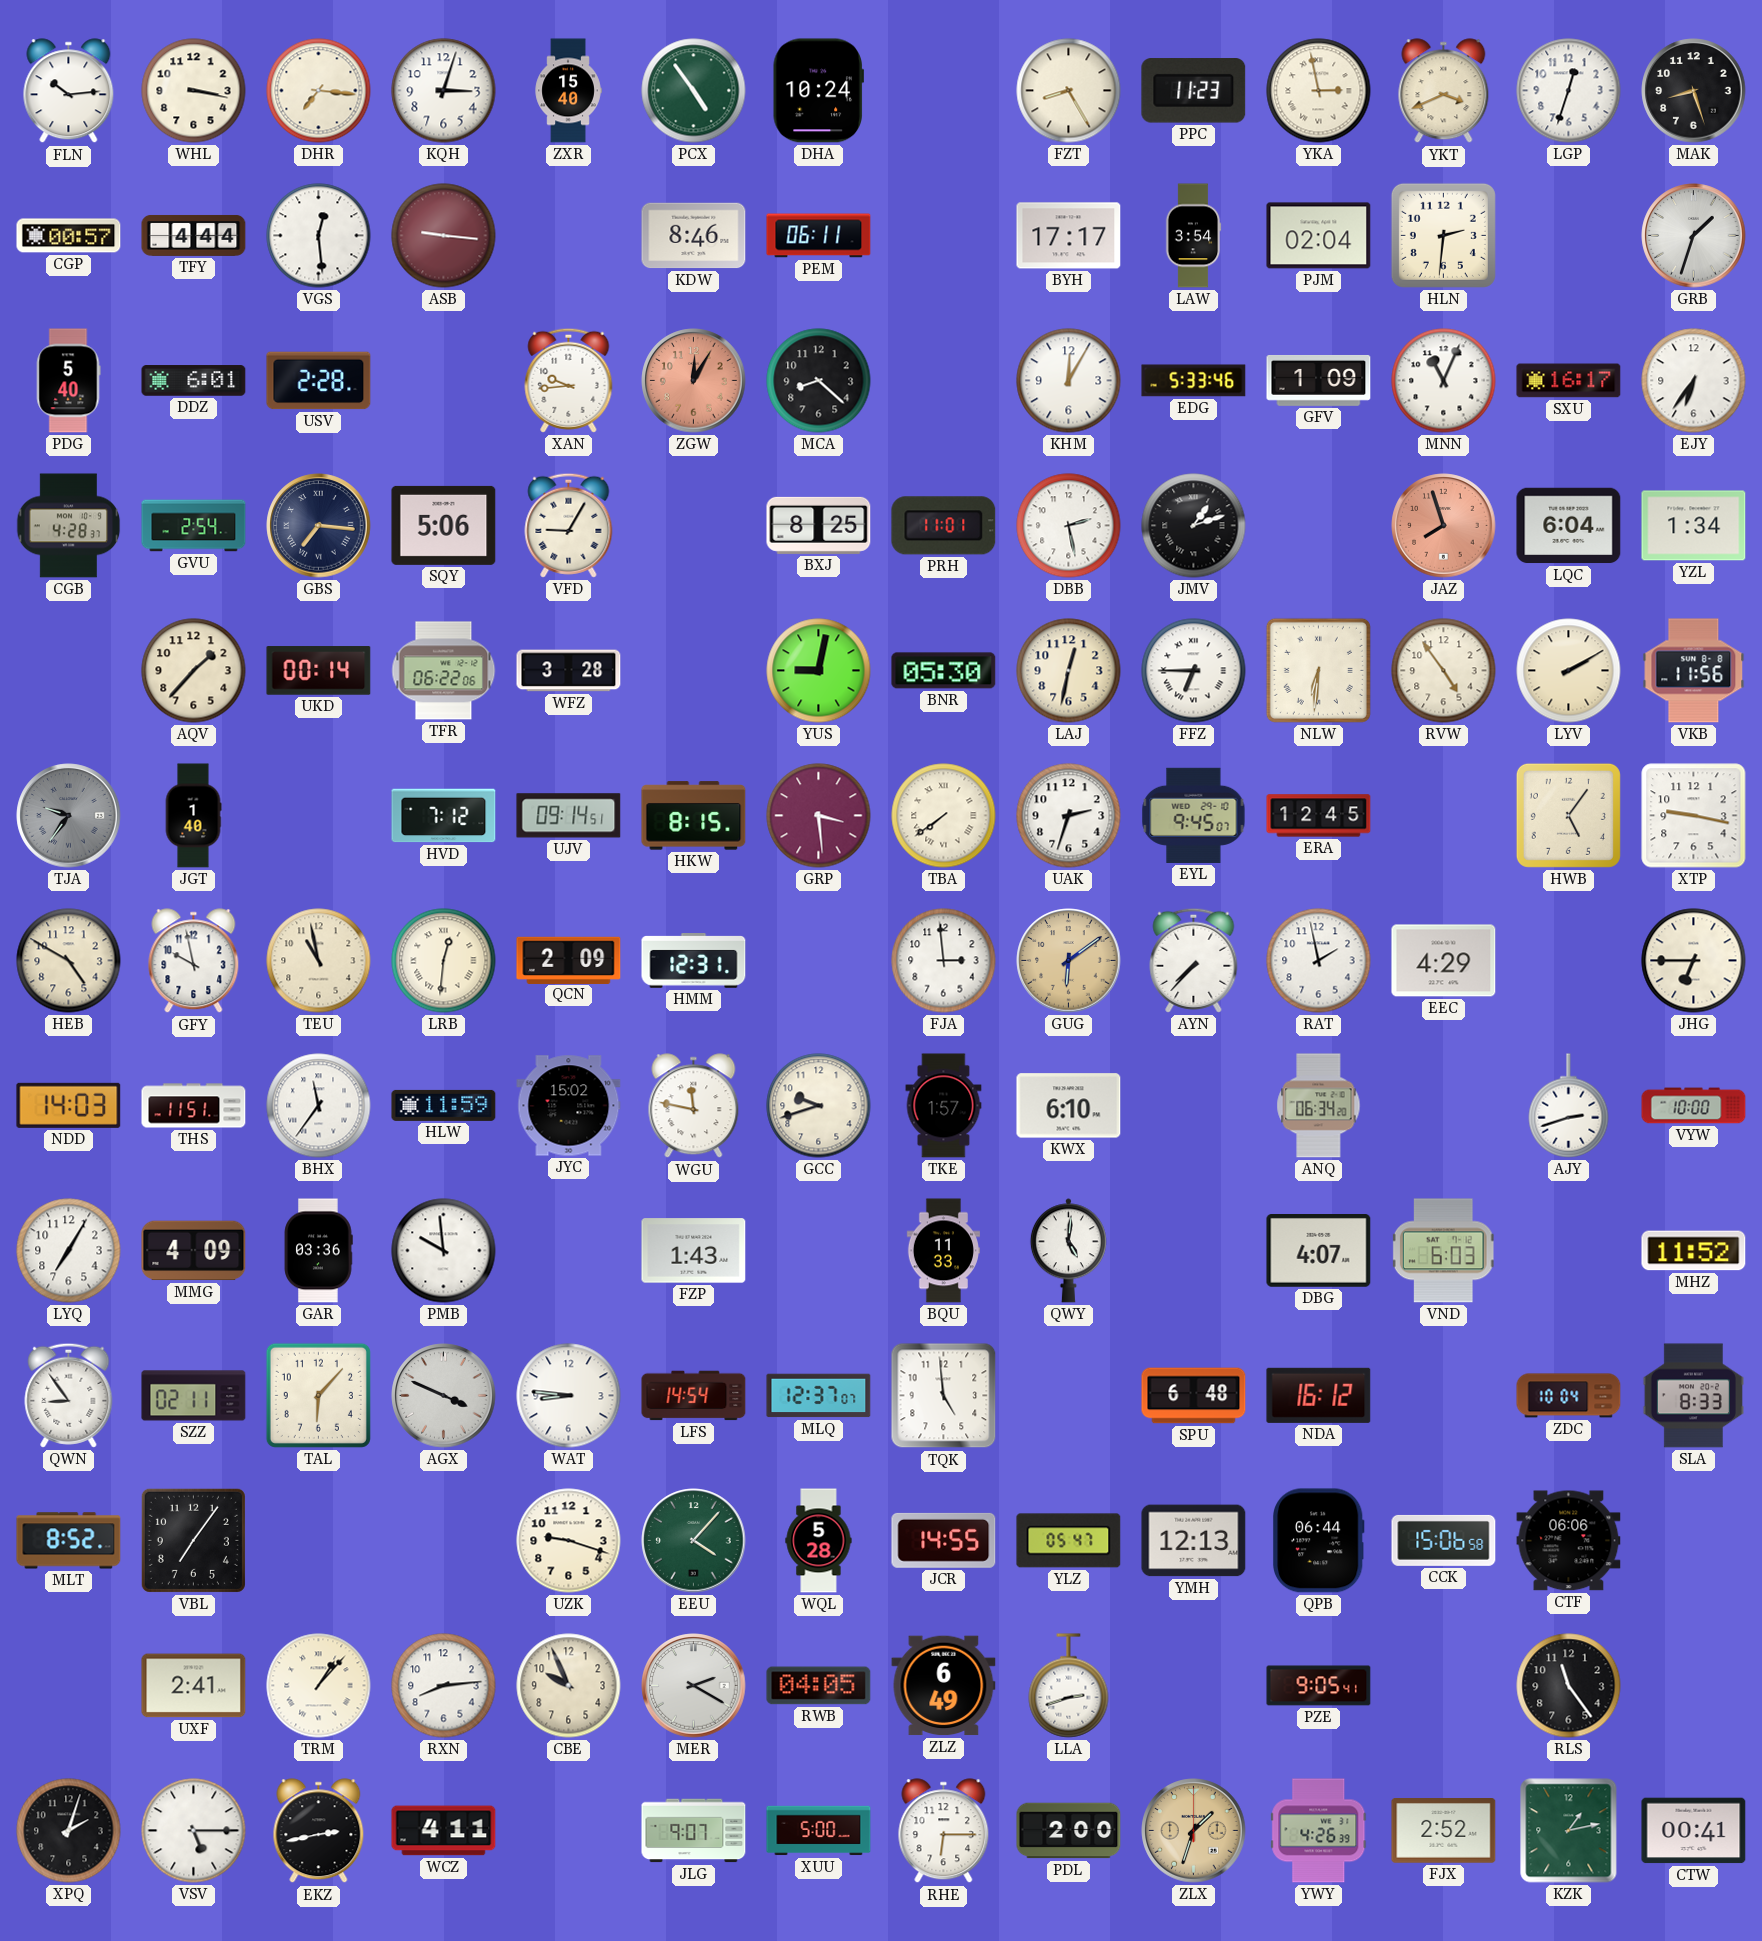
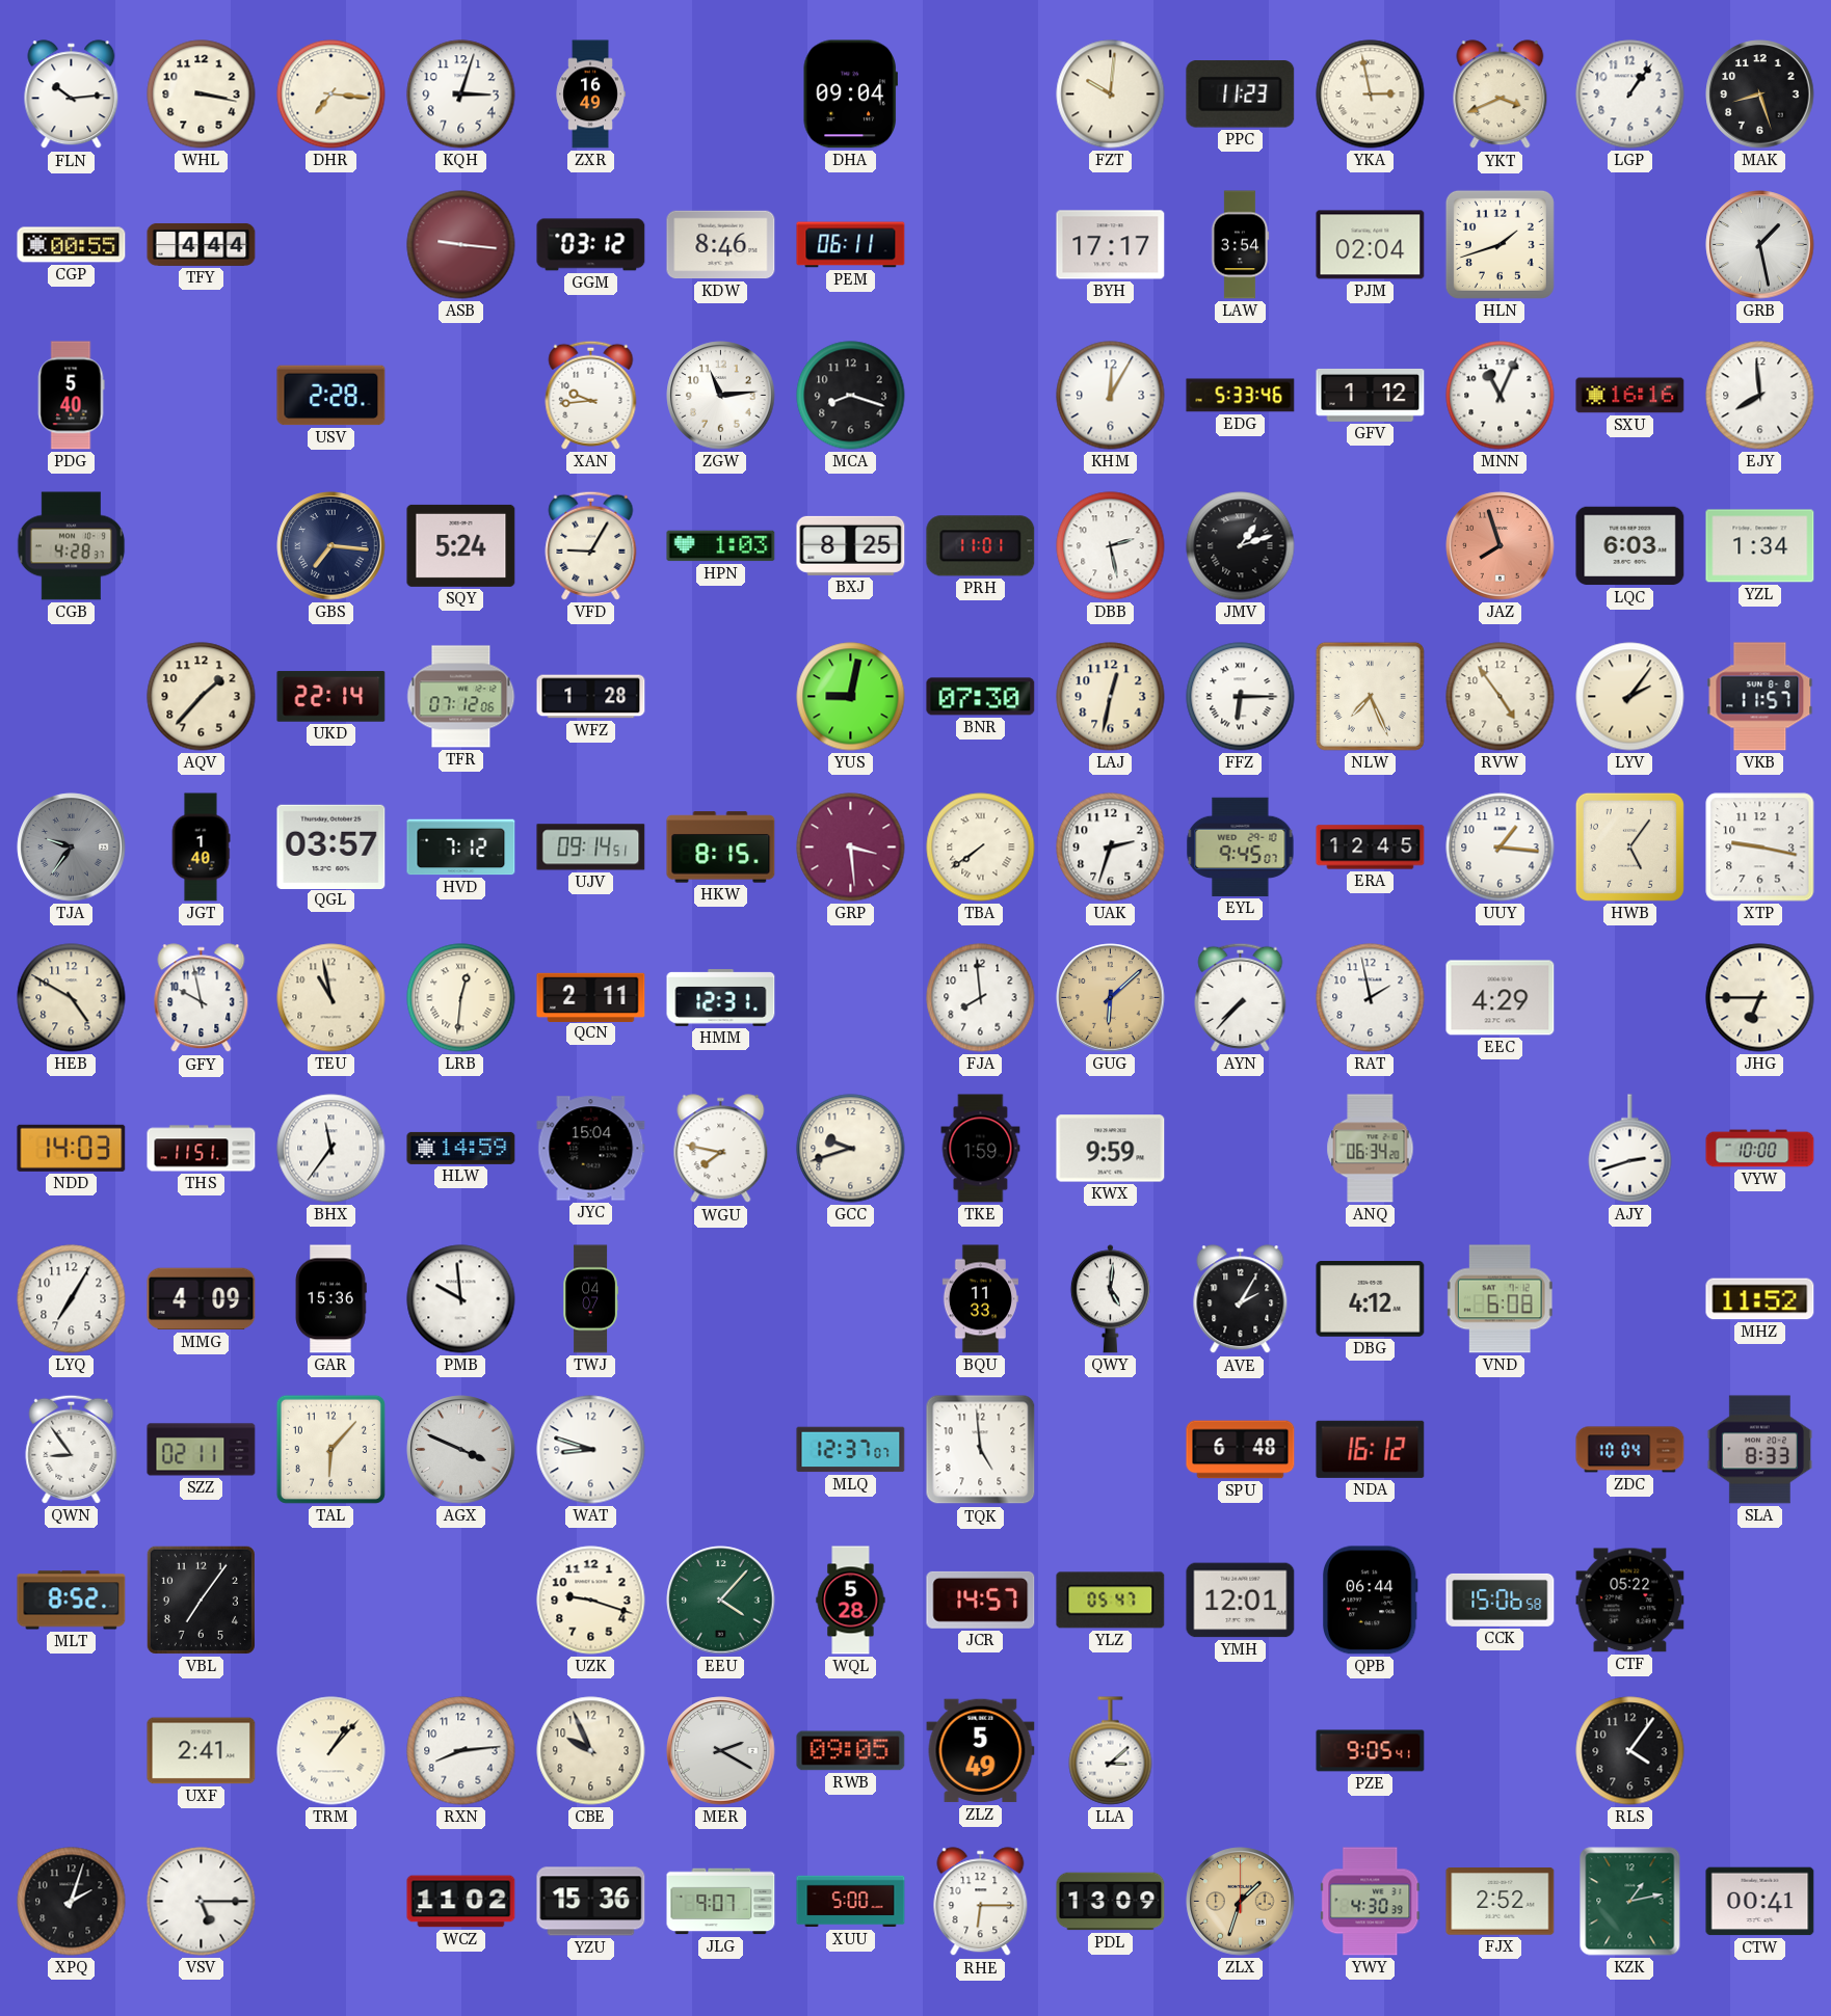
ZXR: 15:40 -> 16:49 (590, 95)
PCX: 4:54 -> none (694, 91)
DHA: 10:24 -> 09:04 (850, 95)
FZT: 8:25 -> 10:01 (1111, 95)
LGP: 12:33 -> 1:06 (1630, 95)
CGP: 00:57 -> 00:55 (72, 245)
VGS: 12:29 -> none (319, 236)
GGM: none -> 03:12 (591, 245)
HLN: 2:31 -> 1:42 (1500, 244)
GRB: 1:33 -> 1:28 (1760, 245)
DDZ: 6:01 -> none (194, 381)
ZGW: 12:05 -> 11:14 (721, 396)
ZGW dial: salmon -> white (721, 396)
MCA: 8:22 -> 8:18 (851, 396)
GFV: 1:09 -> 1:12 (1371, 395)
SXU: 16:17 -> 16:16 (1630, 396)
EJY: 6:36 -> 7:59 (1760, 396)
GVU: 2:54 -> none (194, 526)
SQY: 5:06 -> 5:24 (461, 545)
HPN: none -> 1:03 (721, 546)
LQC: 6:04 -> 6:03 (1630, 546)
UKD: 00:14 -> 22:14 (331, 697)
TFR: 06:22 -> 07:12 (461, 697)
WFZ: 3:28 -> 1:28 (591, 697)
BNR: 05:30 -> 07:30 (981, 697)
FFZ: 6:45 -> 6:15 (1241, 697)
NLW: 6:31 -> 7:26 (1370, 696)
LYV: 2:10 -> 2:06 (1630, 697)
VKB: 11:56 -> 11:57 (1760, 697)
QGL: none -> 03:57 (331, 846)
UUY: none -> 1:16 (1501, 848)
QCN: 2:09 -> 2:11 (591, 997)
FJA: 2:59 -> 7:59 (981, 998)
GUG: 6:09 -> 6:08 (1111, 998)
HLW: 11:59 -> 14:59 (461, 1148)
JYC: 15:02 -> 15:04 (591, 1149)
WGU: 11:47 -> 7:47 (721, 1149)
TKE: 1:57 -> 1:59 (981, 1149)
KWX: 6:10 -> 9:59 (1111, 1149)
GAR: 03:36 -> 15:36 (330, 1299)
TWJ: none -> 04:07 (590, 1299)
FZP: 1:43 -> none (694, 1251)
AVE: none -> 2:05 (1241, 1299)
DBG: 4:07 -> 4:12 (1371, 1299)
VND: 6:03 -> 6:08 (1500, 1299)
WAT: 8:46 -> 8:48 (591, 1450)
LFS: 14:54 -> none (694, 1396)
JCR: 14:55 -> 14:57 (981, 1600)
YMH: 12:13 -> 12:01 (1241, 1601)
CTF: 06:06 -> 05:22 (1630, 1601)
RWB: 04:05 -> 09:05 (851, 1751)
ZLZ: 6:49 -> 5:49 (981, 1751)
LLA: 2:42 -> 3:08 (1111, 1751)
RLS: 11:24 -> 4:06 (1630, 1751)
EKZ: 2:43 -> none (319, 1831)
WCZ: 4:11 -> 11:02 (461, 1902)
YZU: none -> 15:36 (591, 1902)
PDL: 2:00 -> 13:09 (1111, 1902)
YWY: 4:26 -> 4:30 (1371, 1902)
